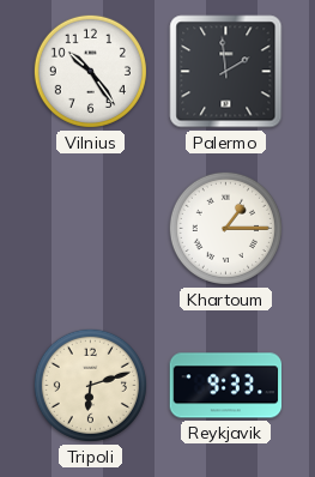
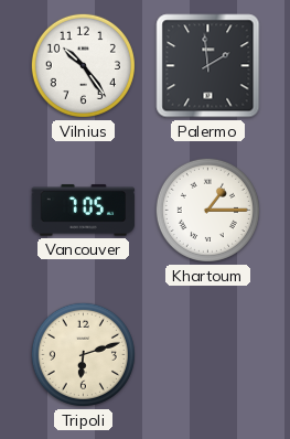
Vancouver: none -> 7:05 (84, 211)
Reykjavik: 9:33 -> none (226, 386)
